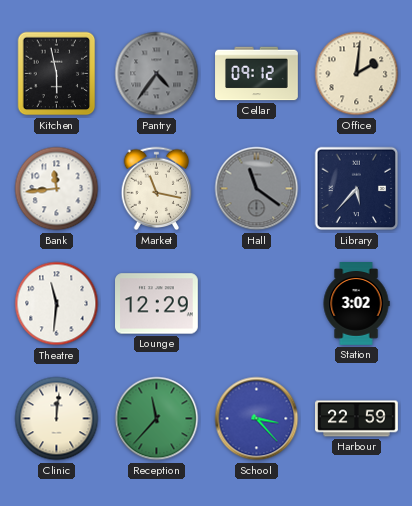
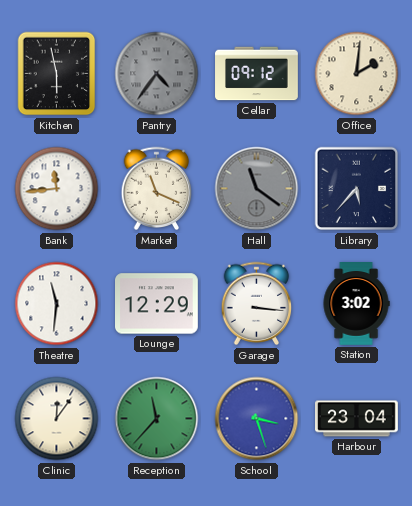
Market: 11:17 -> 11:19 (157, 189)
Garage: none -> 3:16 (257, 304)
Clinic: 12:01 -> 12:06 (57, 419)
School: 3:23 -> 3:27 (257, 419)
Harbour: 22:59 -> 23:04 (357, 419)
